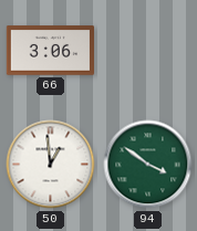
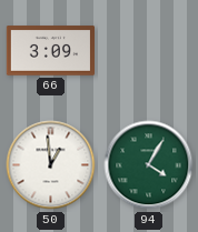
66: 3:06 -> 3:09 (50, 51)
94: 3:51 -> 4:05 (149, 165)
